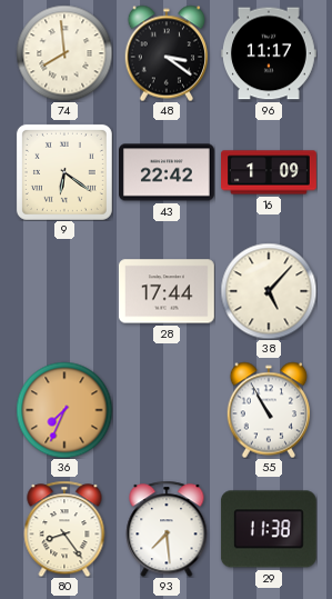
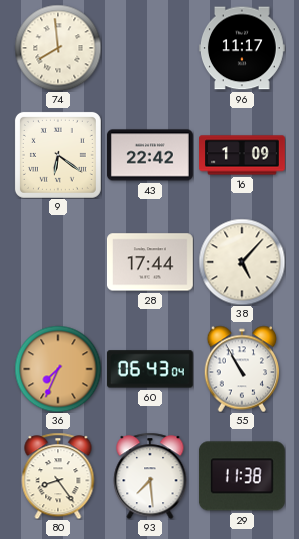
48: 3:21 -> none (167, 53)
60: none -> 06:43 (150, 369)
